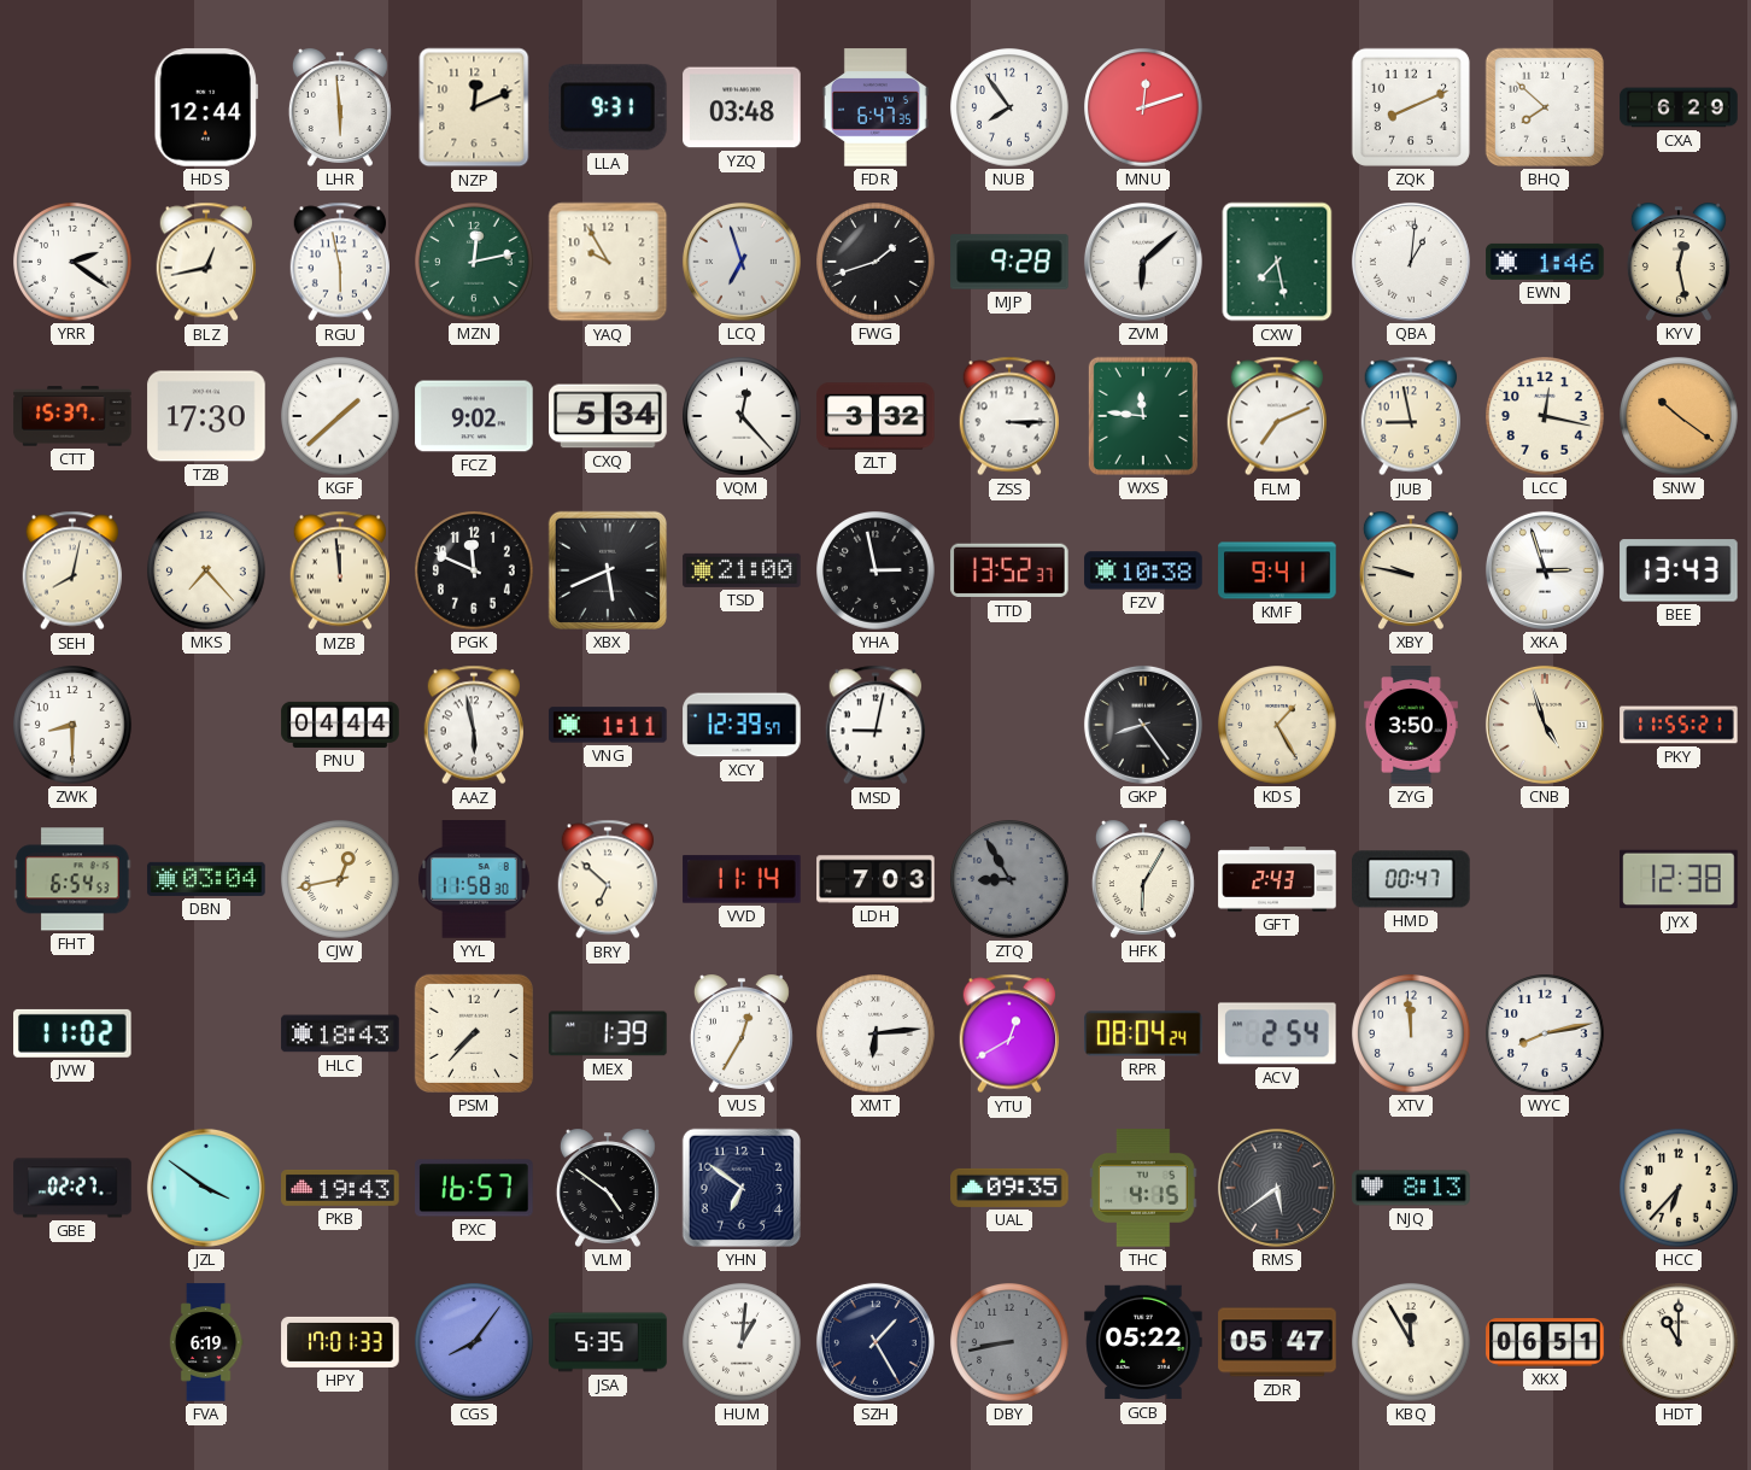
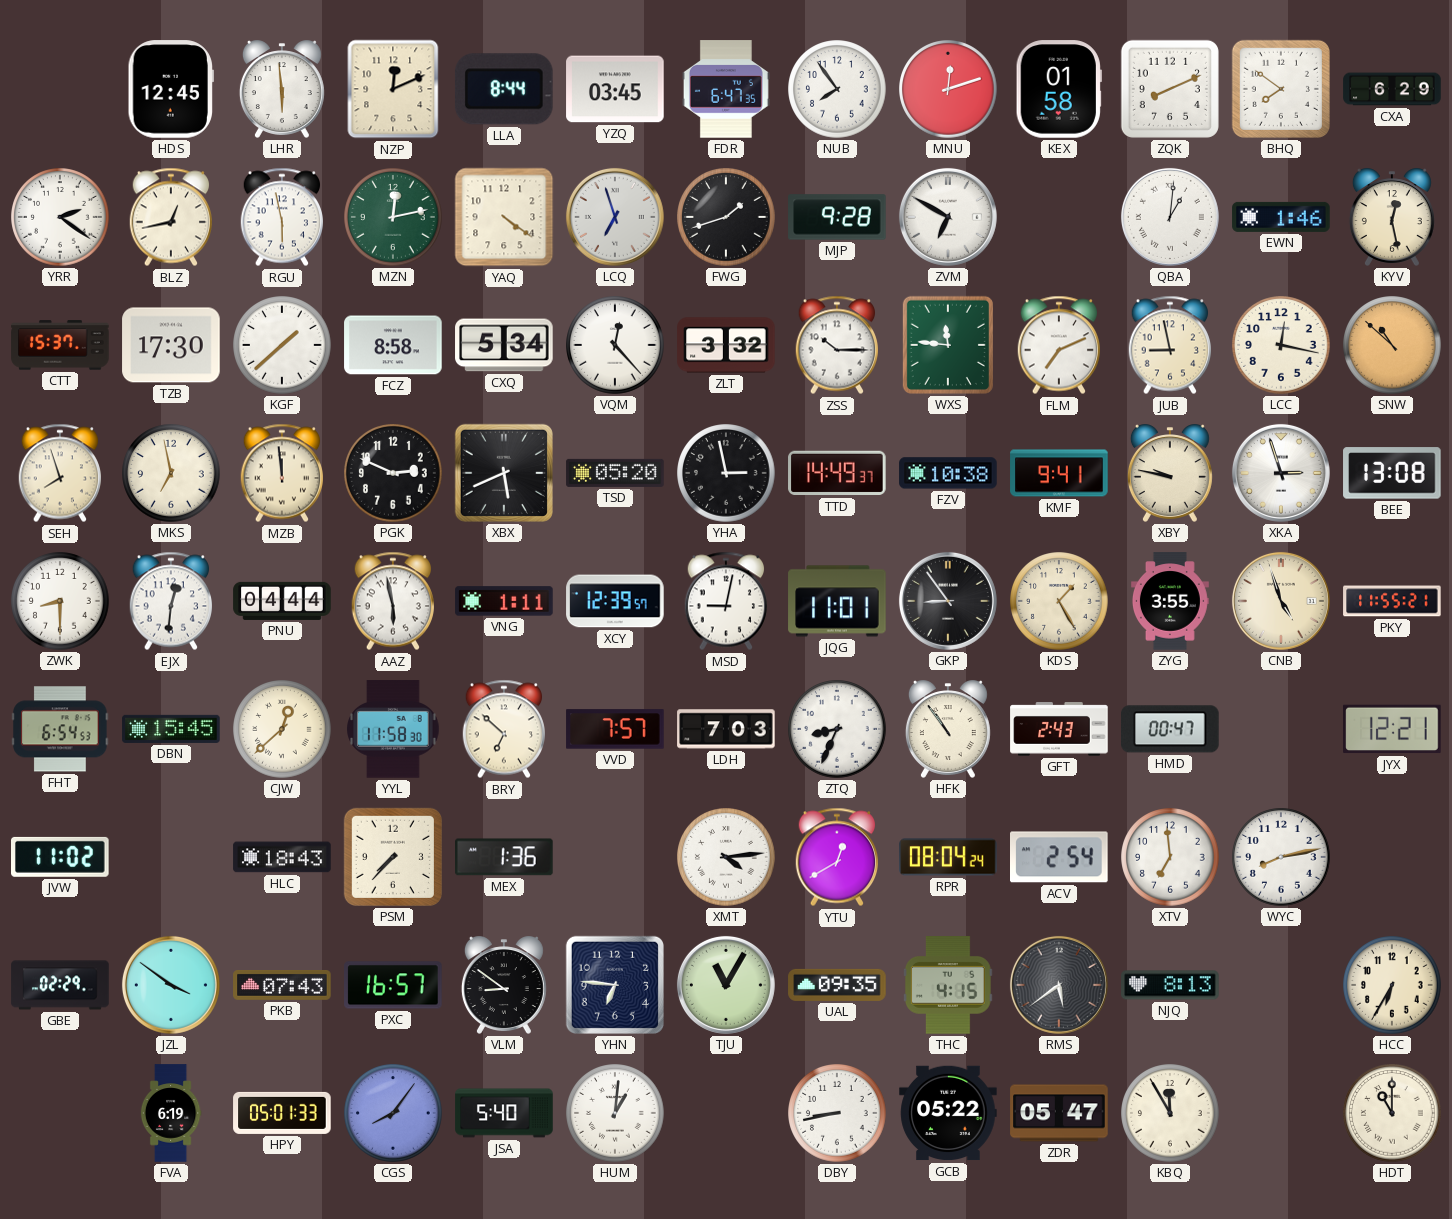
HDS: 12:44 -> 12:45 (171, 89)
LLA: 9:31 -> 8:44 (504, 89)
YZQ: 03:48 -> 03:45 (615, 89)
KEX: none -> 01:58 (1059, 89)
BHQ: 7:52 -> 7:51 (1281, 89)
YAQ: 9:55 -> 4:21 (504, 217)
ZVM: 6:08 -> 6:50 (948, 217)
CXW: 7:28 -> none (1277, 262)
FCZ: 9:02 -> 8:58 (393, 345)
ZSS: 3:15 -> 10:15 (836, 345)
SNW: 10:21 -> 10:52 (1392, 345)
SEH: 8:02 -> 7:57 (59, 473)
MKS: 7:23 -> 6:58 (171, 473)
PGK: 11:49 -> 2:49 (393, 473)
TSD: 21:00 -> 05:20 (615, 473)
TTD: 13:52 -> 14:49 (837, 473)
BEE: 13:43 -> 13:08 (1392, 473)
EJX: none -> 12:31 (170, 601)
JQG: none -> 11:01 (837, 601)
GKP: 8:24 -> 8:54 (948, 601)
ZYG: 3:50 -> 3:55 (1170, 601)
DBN: 03:04 -> 15:45 (171, 729)
CJW: 12:43 -> 12:38 (282, 729)
VVD: 11:14 -> 7:57 (615, 729)
ZTQ: 8:55 -> 8:34 (837, 729)
ZTQ dial: grey -> white (837, 729)
HFK: 6:05 -> 10:54 (948, 729)
JYX: 12:38 -> 12:21 (1392, 729)
MEX: 1:39 -> 1:36 (505, 857)
VUS: 12:35 -> none (742, 1033)
XMT: 6:14 -> 4:14 (726, 857)
XTV: 11:59 -> 6:59 (1170, 857)
GBE: 02:27 -> 02:29 (60, 985)
PKB: 19:43 -> 07:43 (282, 986)
VLM: 4:51 -> 8:51 (504, 985)
YHN: 6:51 -> 6:46 (615, 985)
TJU: none -> 11:05 (726, 985)
HCC: 6:37 -> 6:35 (1392, 985)
HPY: 17:01 -> 05:01 (282, 1113)
JSA: 5:35 -> 5:40 (504, 1113)
SZH: 1:25 -> none (875, 1342)
DBY dial: grey -> white (837, 1113)
XKX: 06:51 -> none (1545, 1342)
